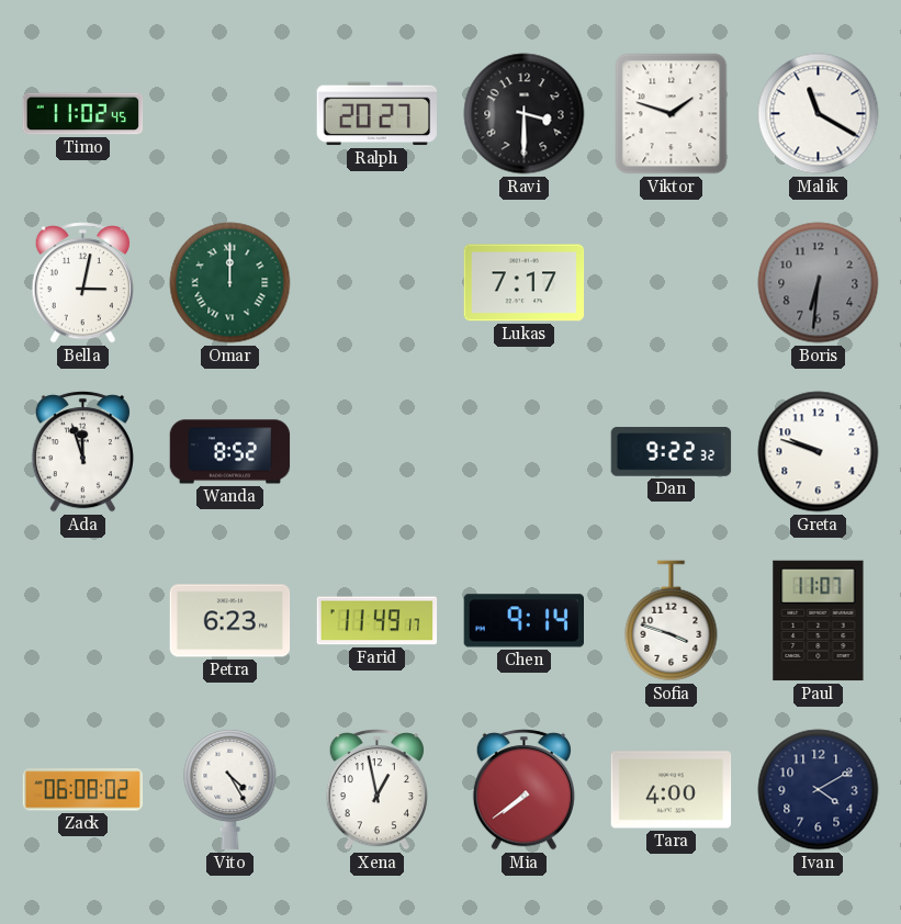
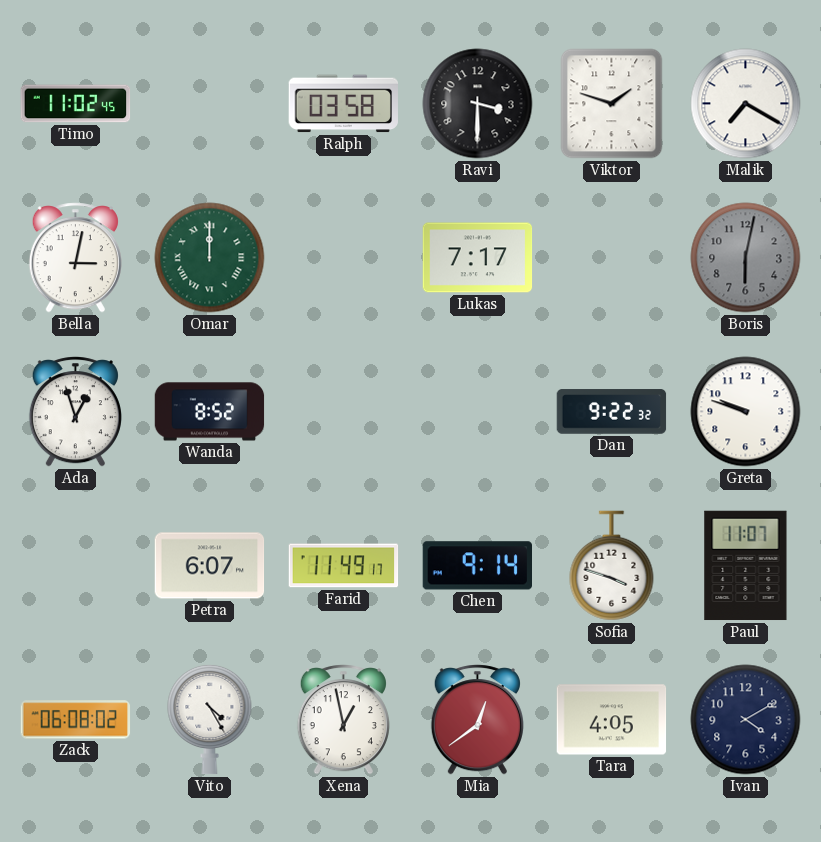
Ralph: 20:27 -> 03:58 (343, 104)
Malik: 11:20 -> 7:20 (746, 104)
Boris: 6:31 -> 6:02 (746, 258)
Ada: 11:57 -> 12:57 (75, 412)
Petra: 6:23 -> 6:07 (210, 566)
Mia: 7:39 -> 12:39 (477, 720)
Tara: 4:00 -> 4:05 (612, 720)
